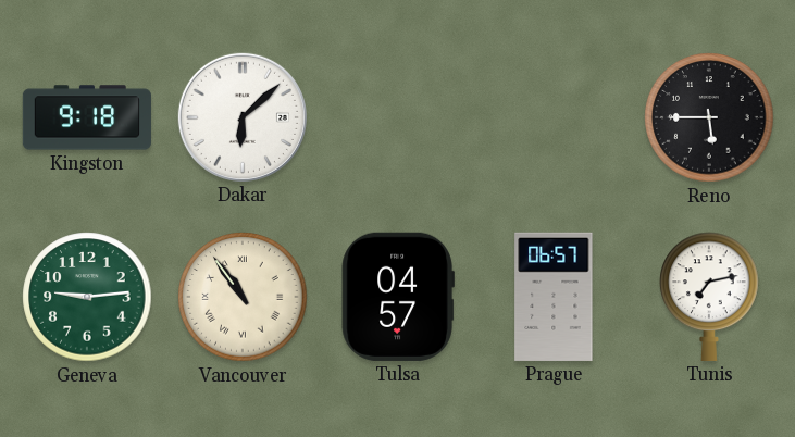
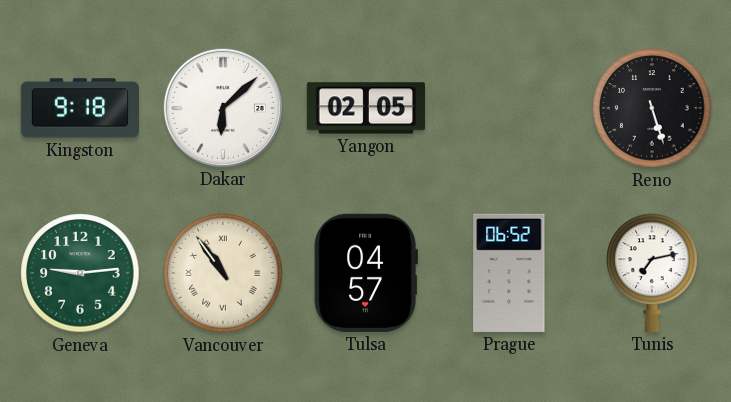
Yangon: none -> 02:05 (366, 108)
Reno: 5:45 -> 5:27 (652, 108)
Prague: 06:57 -> 06:52 (509, 273)
